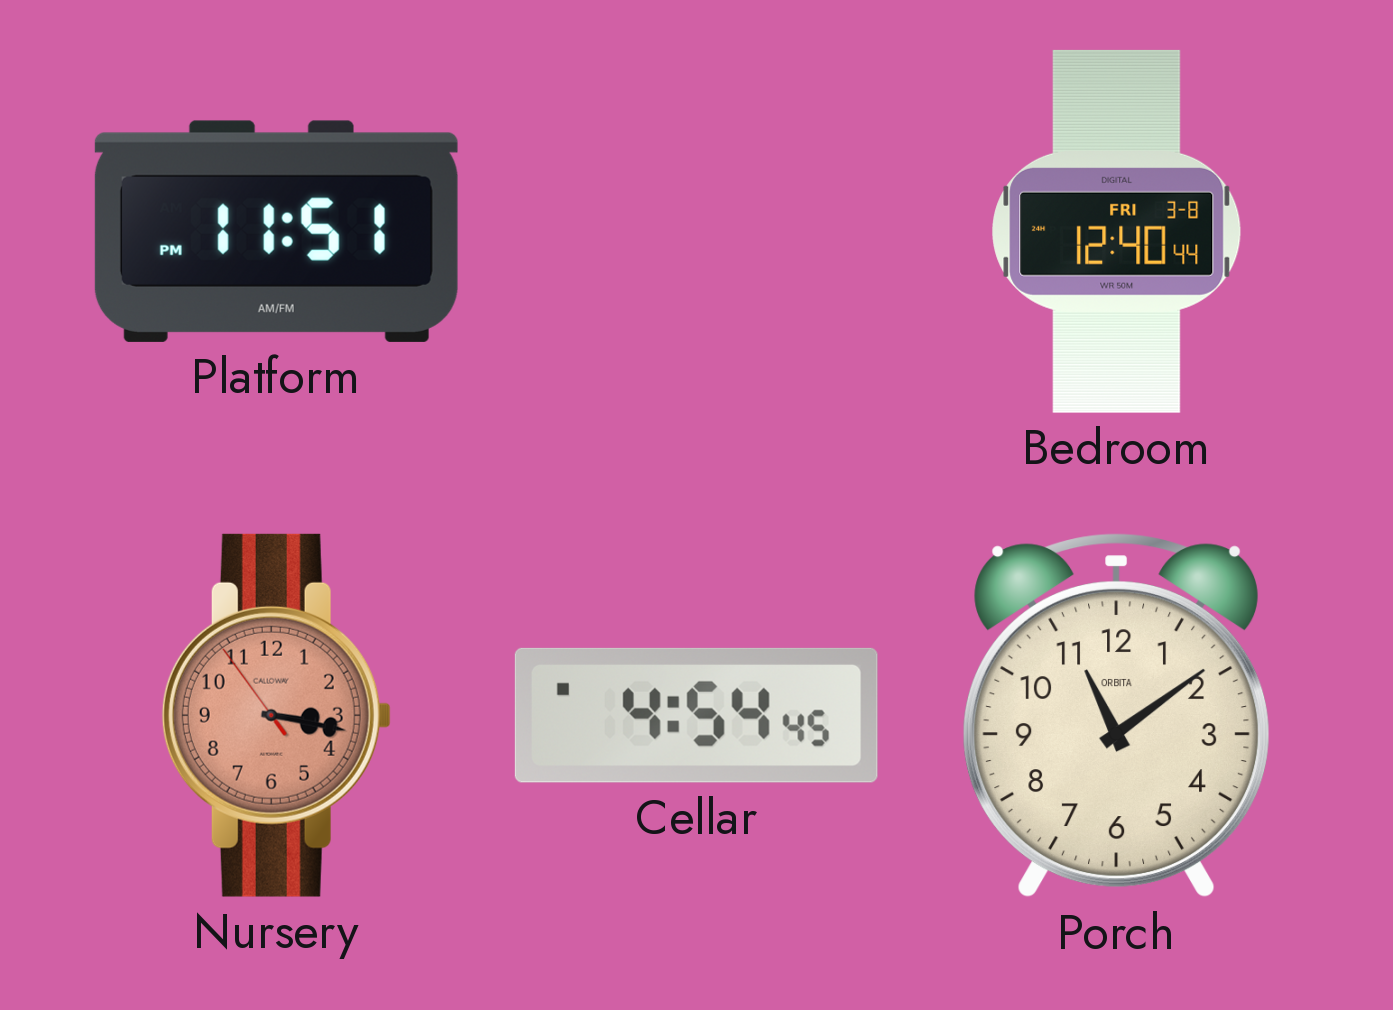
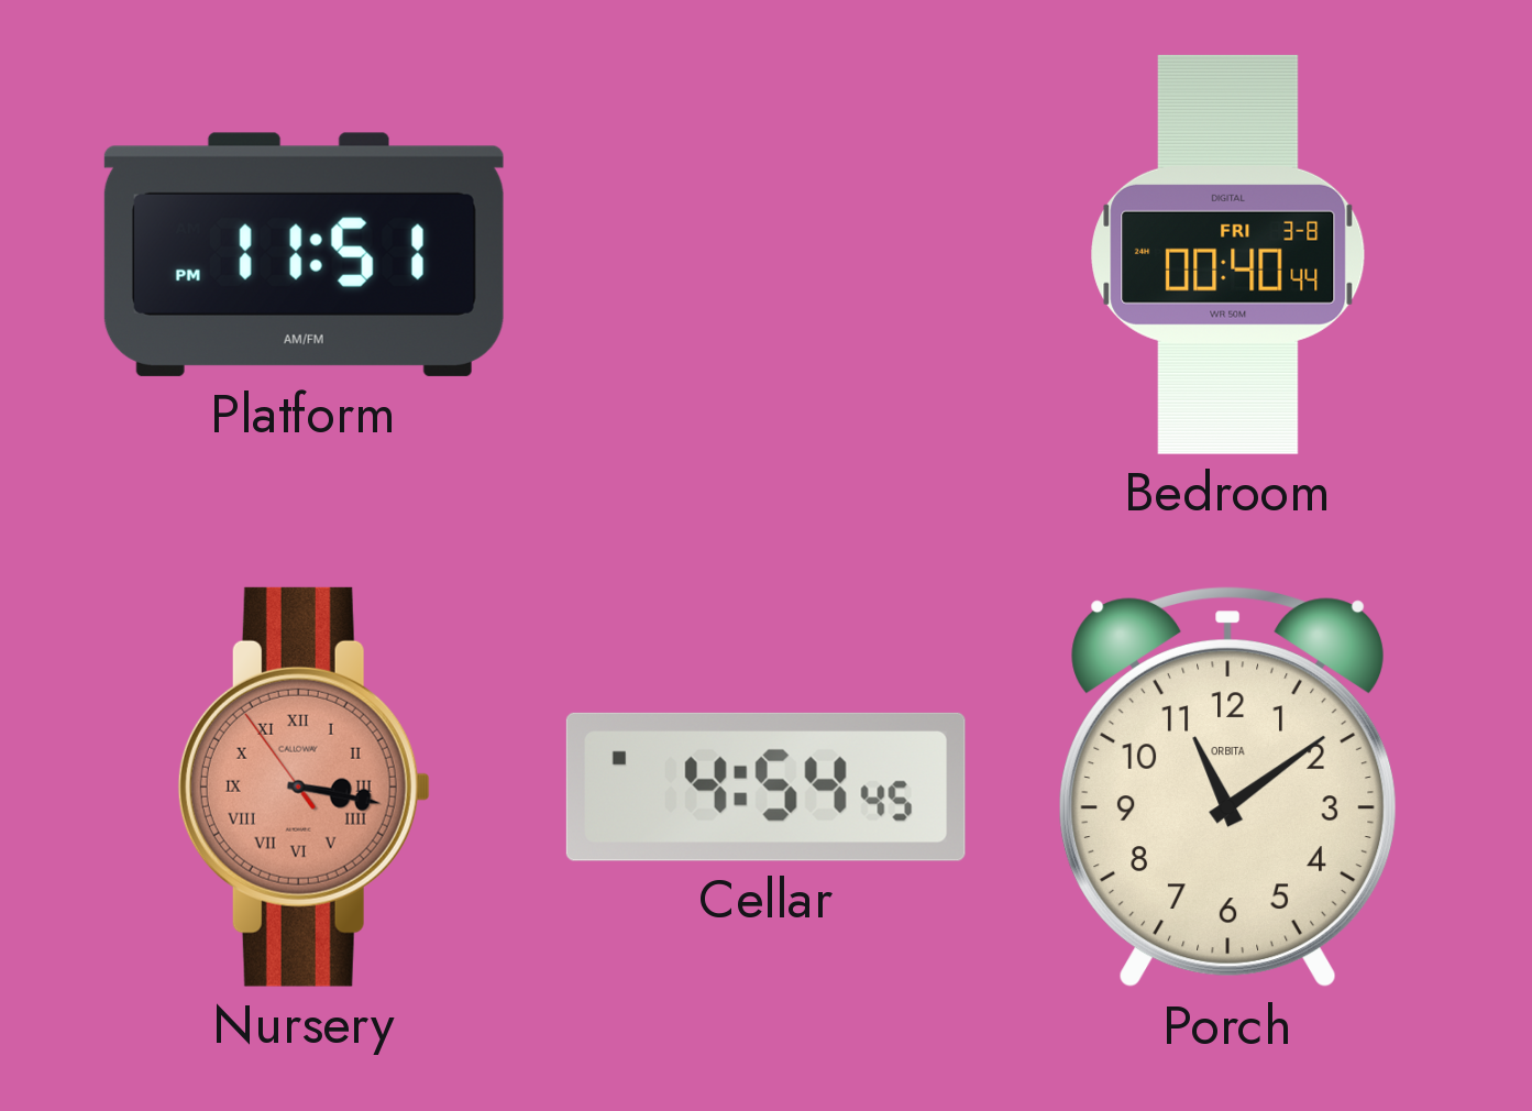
Bedroom: 12:40 -> 00:40 (1228, 254)
Nursery numerals: Arabic -> Roman (304, 787)
